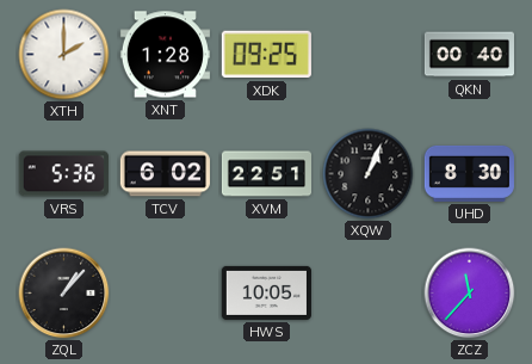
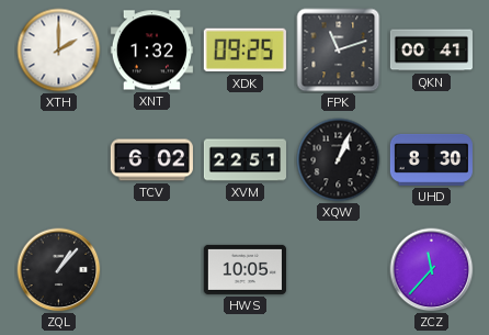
XNT: 1:28 -> 1:32 (151, 51)
FPK: none -> 11:12 (339, 51)
QKN: 00:40 -> 00:41 (431, 51)
VRS: 5:36 -> none (63, 174)
